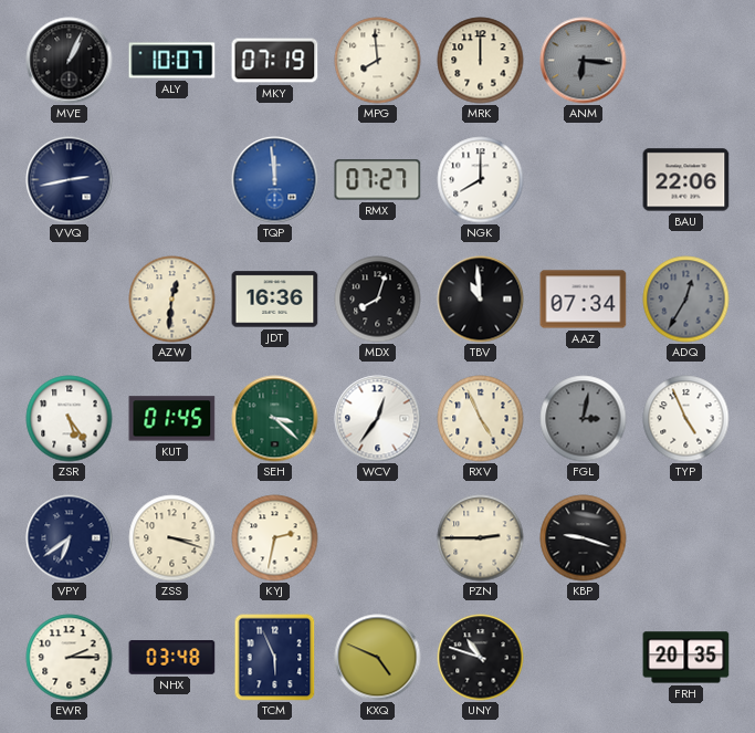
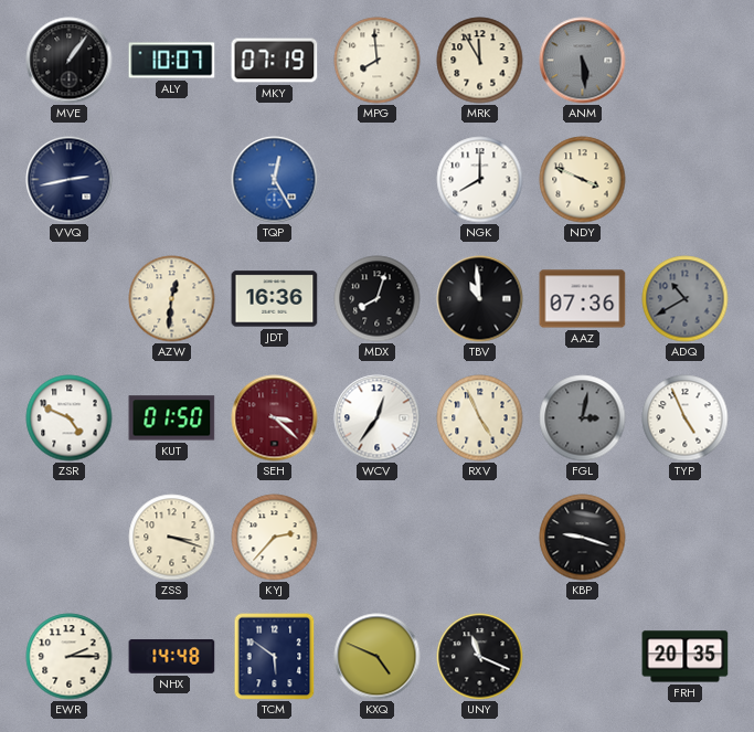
MVE: 1:04 -> 1:06 (70, 61)
MRK: 12:00 -> 11:55 (480, 61)
ANM: 6:16 -> 5:29 (583, 61)
TQP: 11:59 -> 12:25 (275, 180)
RMX: 07:27 -> none (378, 180)
NDY: none -> 3:49 (583, 180)
BAU: 22:06 -> none (686, 180)
AAZ: 07:34 -> 07:36 (583, 299)
ADQ: 12:35 -> 10:40 (686, 299)
ZSR: 5:24 -> 4:49 (70, 418)
KUT: 01:45 -> 01:50 (172, 418)
SEH dial: green -> burgundy (275, 418)
VPY: 6:39 -> none (70, 538)
KYJ: 2:32 -> 2:37 (275, 538)
PZN: 2:45 -> none (481, 538)
NHX: 03:48 -> 14:48 (172, 657)
TCM: 5:56 -> 5:51 (275, 657)
UNY: 10:48 -> 11:19 (480, 657)
